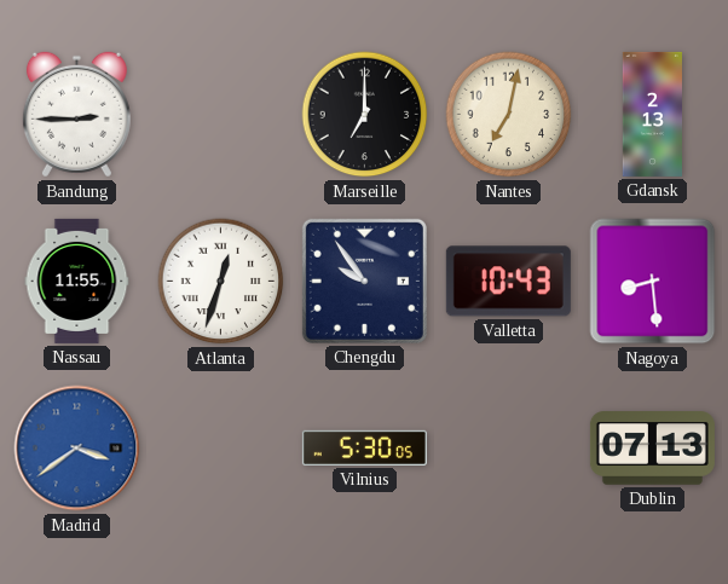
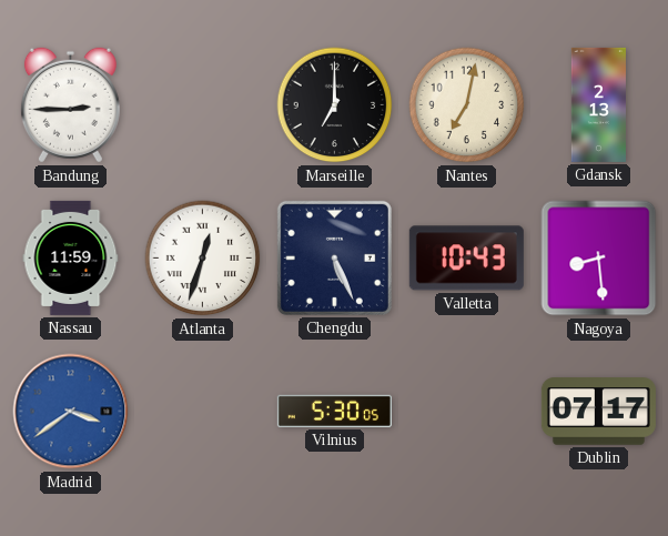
Nassau: 11:55 -> 11:59 (71, 257)
Chengdu: 9:54 -> 5:26 (334, 257)
Dublin: 07:13 -> 07:17 (598, 412)
